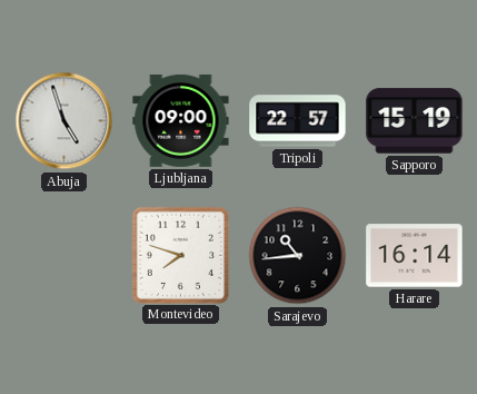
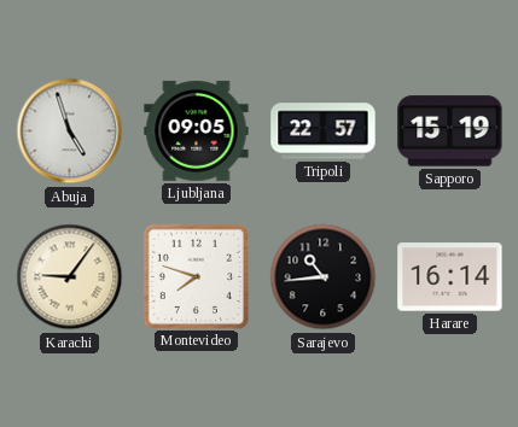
Ljubljana: 09:00 -> 09:05 (197, 130)
Karachi: none -> 9:06 (70, 277)
